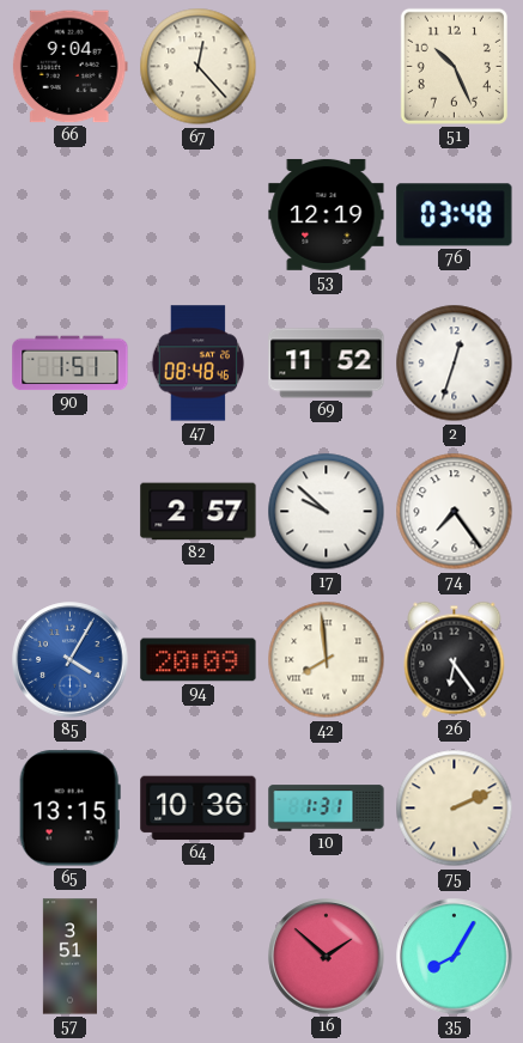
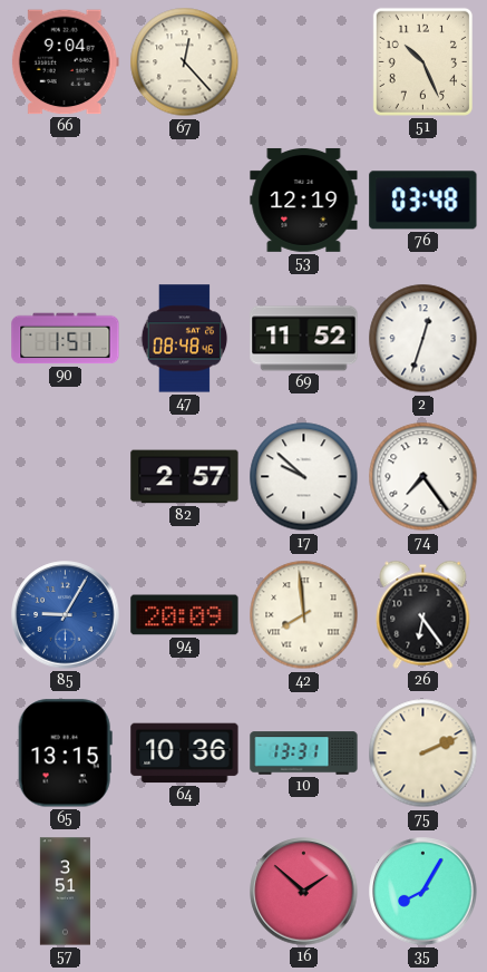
85: 4:05 -> 9:05 (66, 615)
10: 1:31 -> 13:31 (304, 754)
